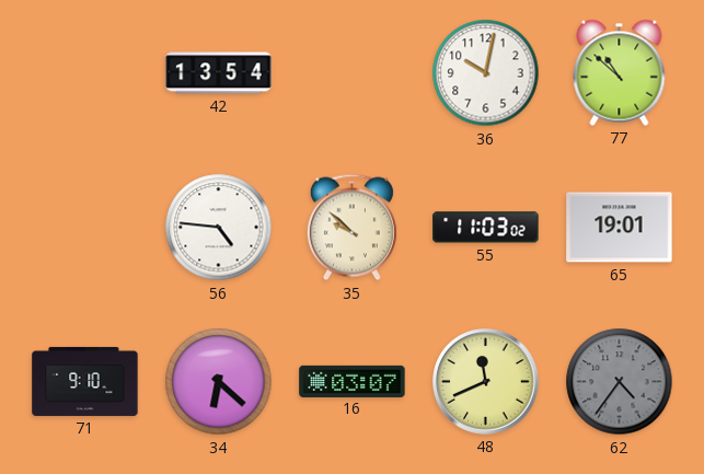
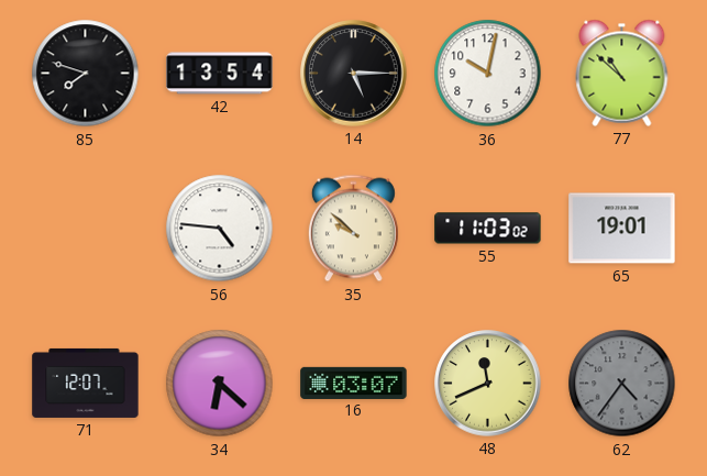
85: none -> 7:48 (86, 74)
14: none -> 5:15 (354, 74)
71: 9:10 -> 12:07 (86, 383)
